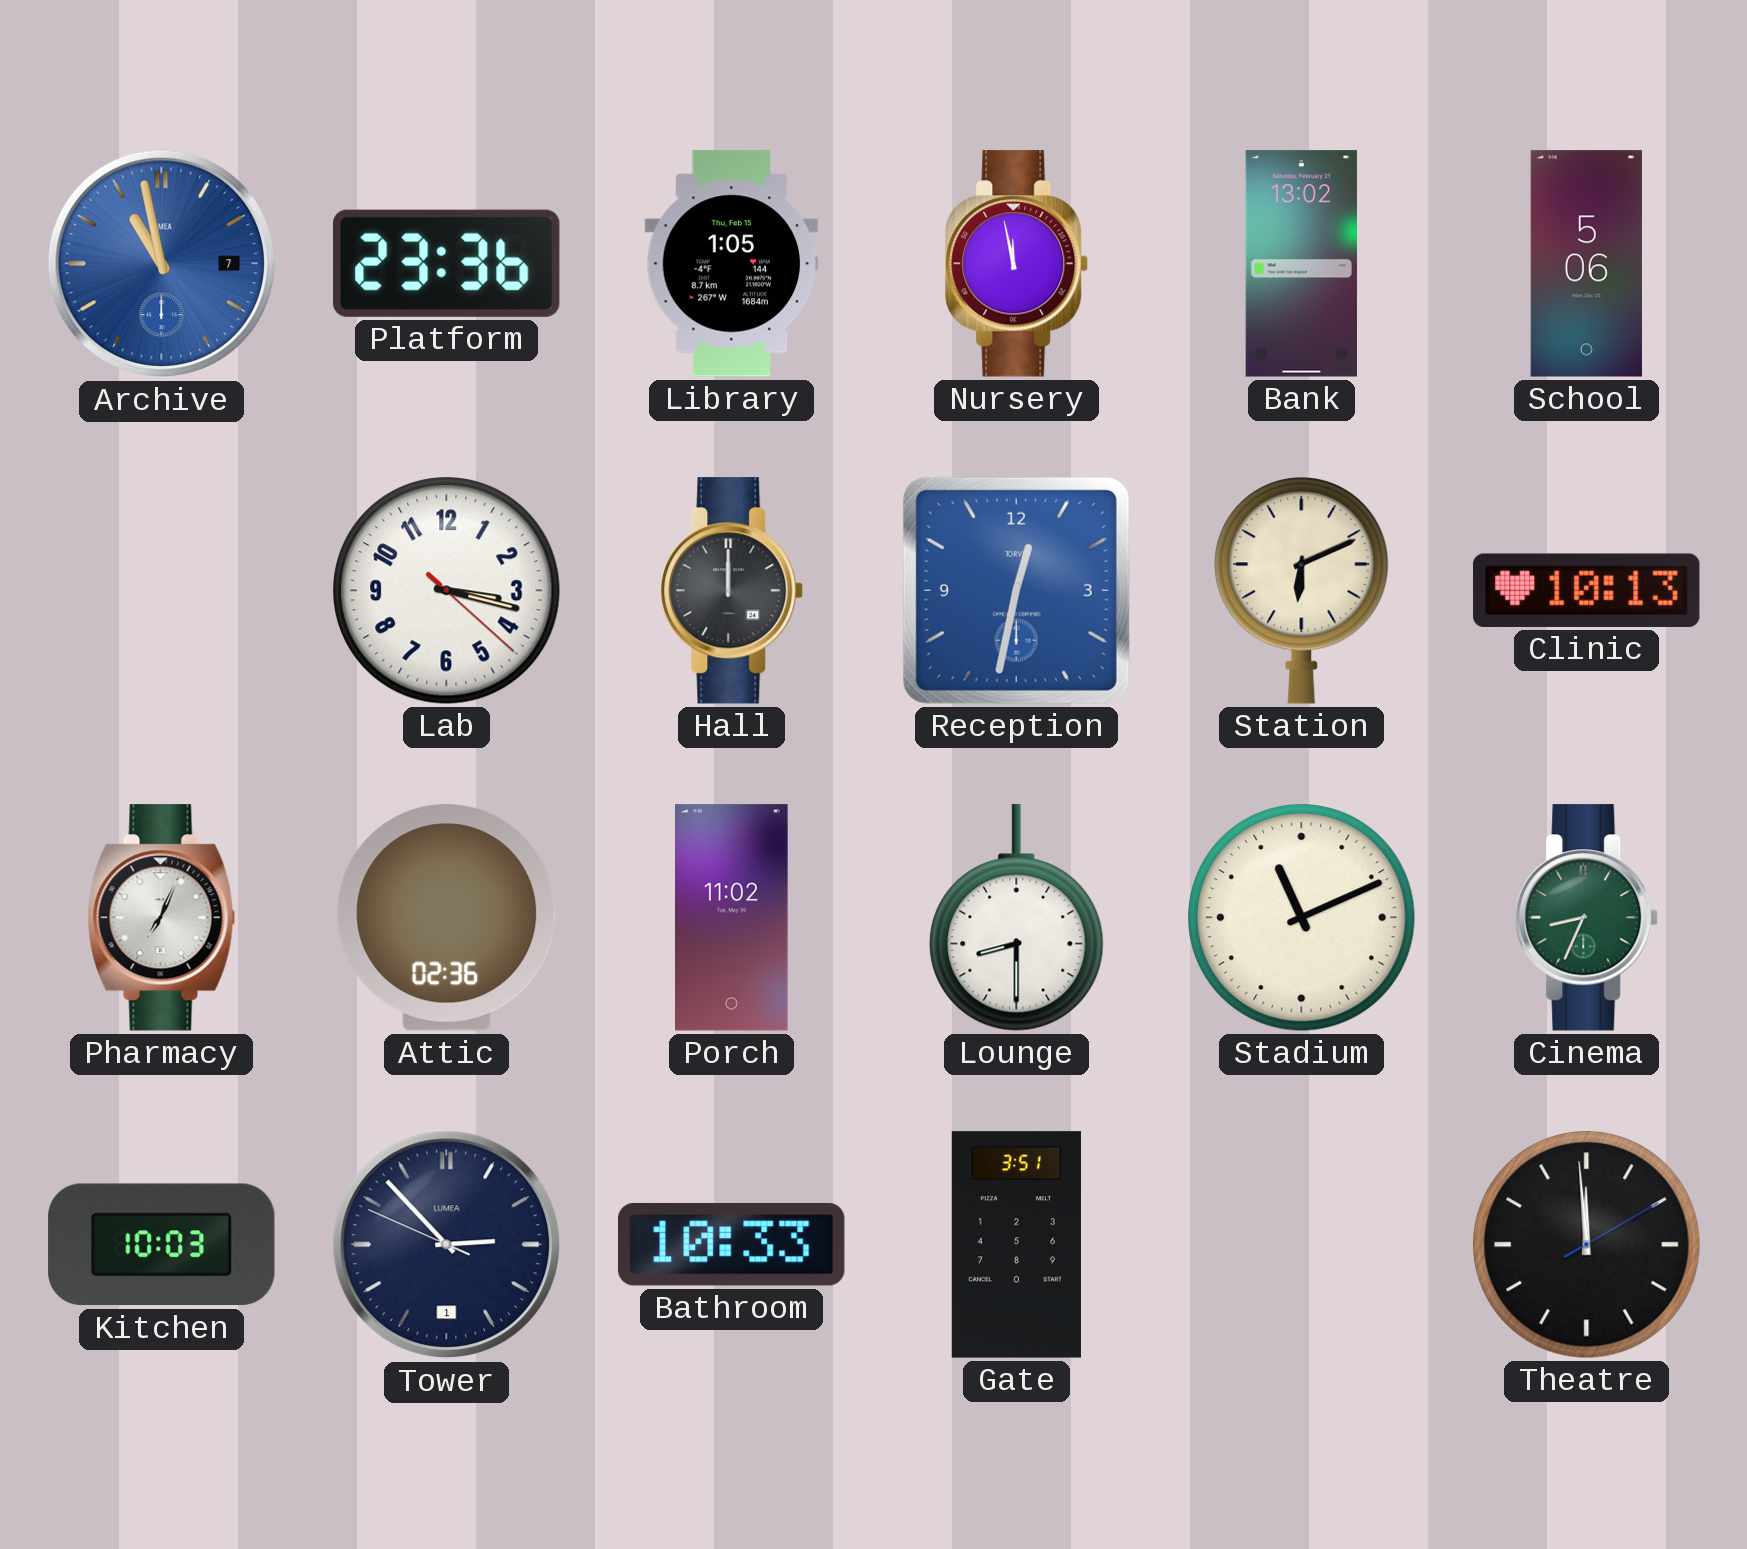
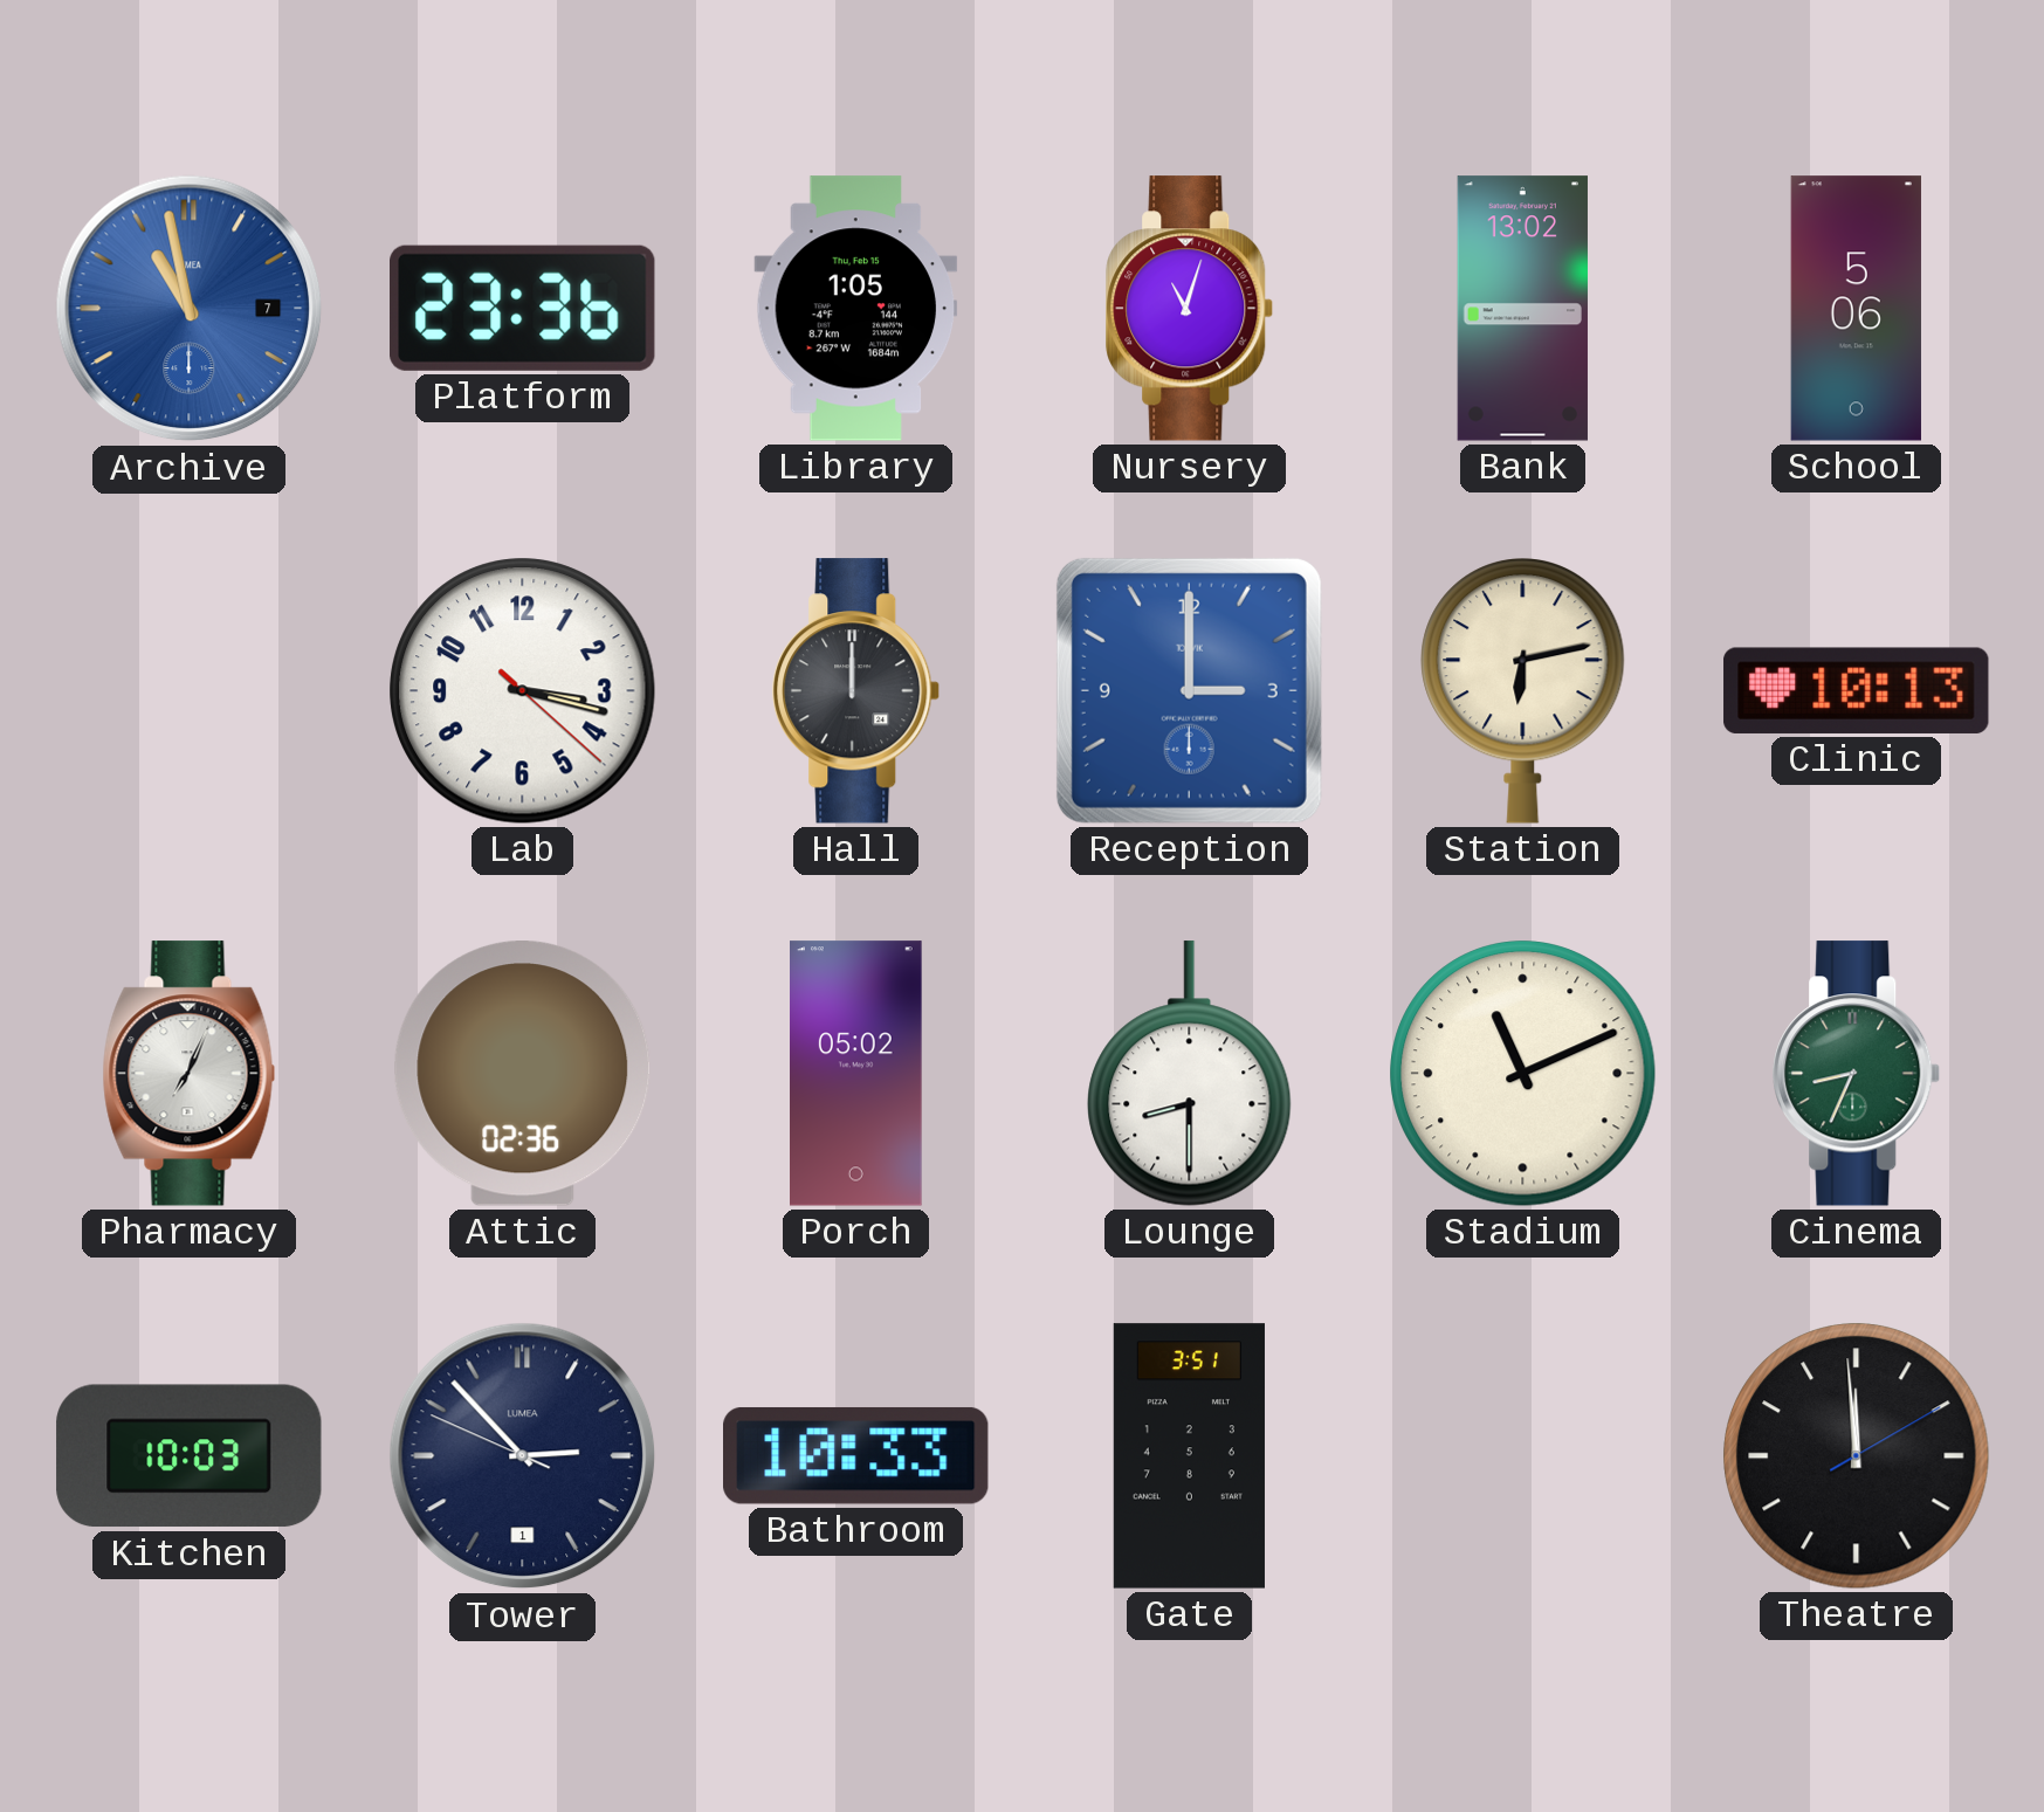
Nursery: 11:58 -> 11:03 (1190, 309)
Reception: 12:32 -> 3:00 (1189, 690)
Station: 6:11 -> 6:13 (1523, 691)
Porch: 11:02 -> 05:02 (856, 1074)
